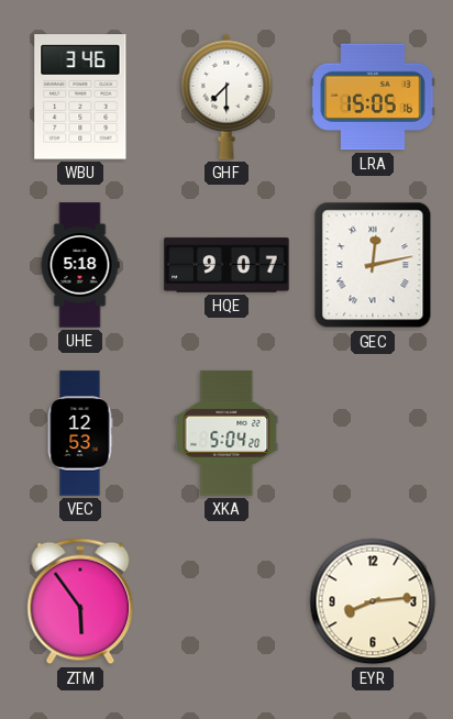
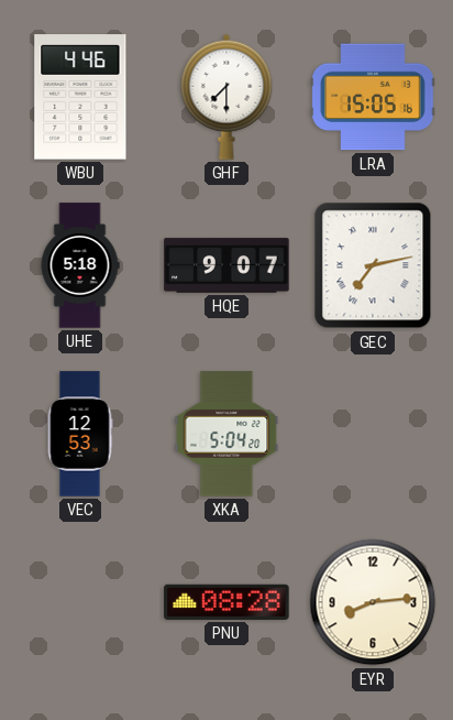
WBU: 3:46 -> 4:46 (80, 97)
GEC: 12:13 -> 7:13 (373, 265)
ZTM: 5:54 -> none (80, 601)
PNU: none -> 08:28 (226, 602)
